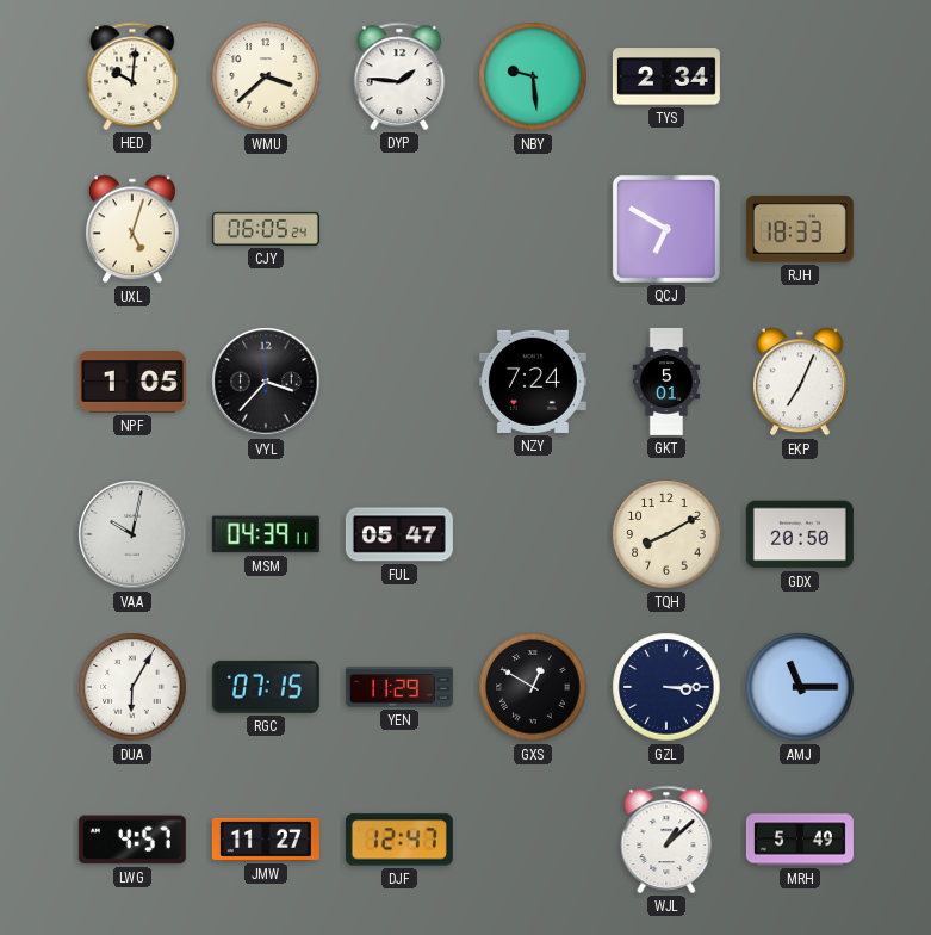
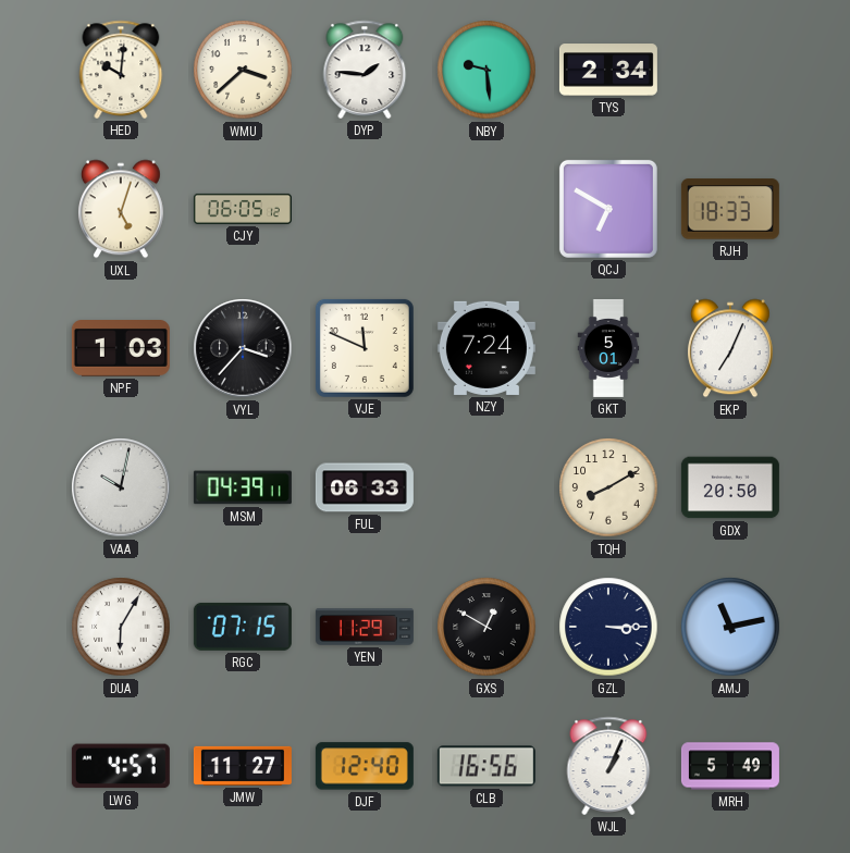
CJY: 06:05:24 -> 06:05:12 (243, 209)
NPF: 1:05 -> 1:03 (121, 349)
VJE: none -> 11:49 (365, 348)
FUL: 05:47 -> 06:33 (365, 487)
AMJ: 11:15 -> 11:13 (730, 627)
DJF: 12:47 -> 12:40 (365, 766)
CLB: none -> 16:56 (486, 766)
WJL: 1:08 -> 1:04 (608, 766)
